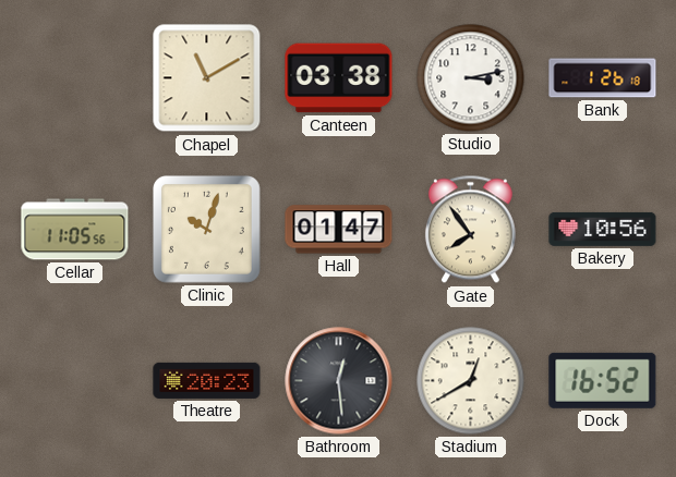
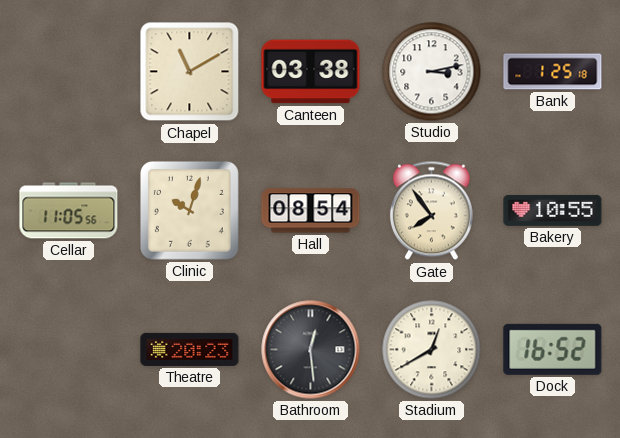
Bank: 1:26 -> 1:25 (553, 72)
Hall: 01:47 -> 08:54 (311, 211)
Bakery: 10:56 -> 10:55 (553, 210)
